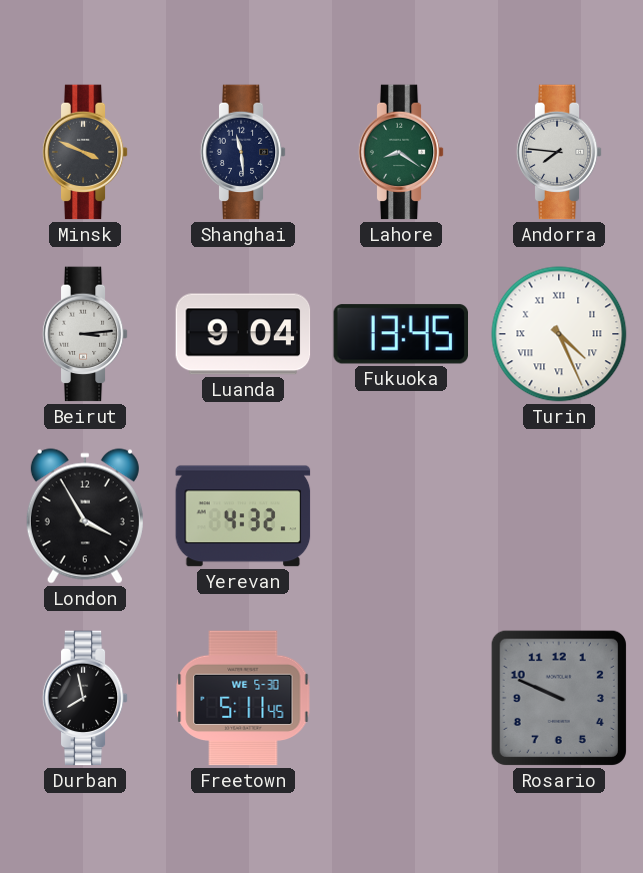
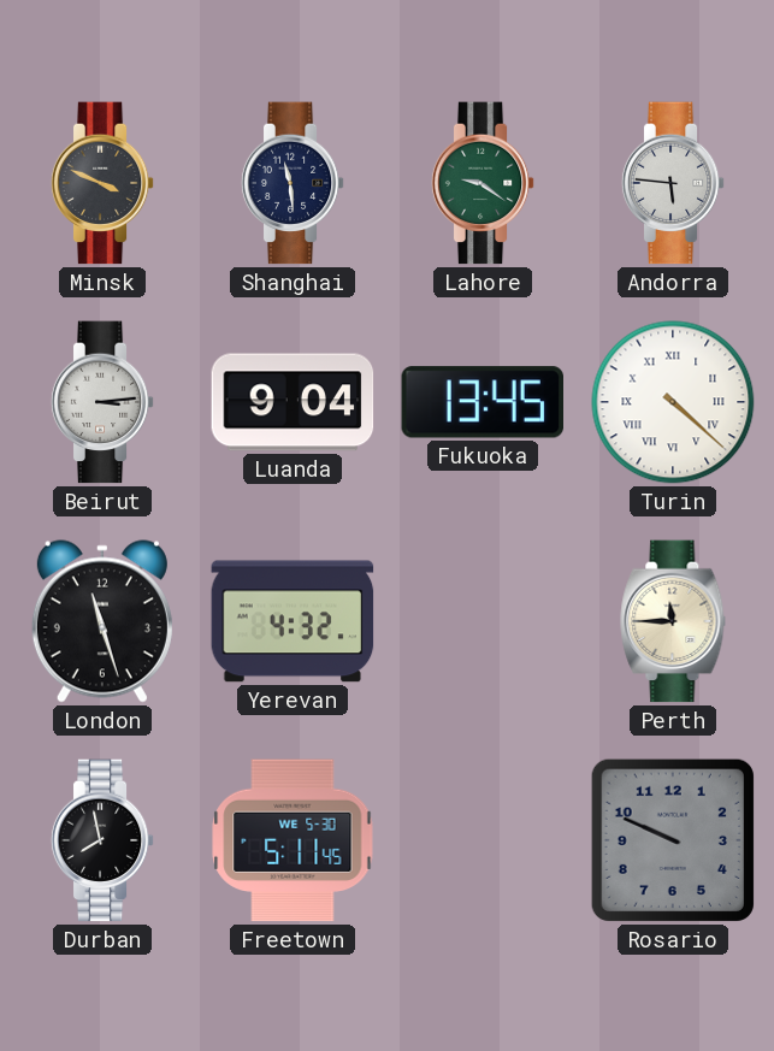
Lahore: 8:21 -> 9:21 (483, 183)
Andorra: 7:46 -> 5:46 (673, 183)
Turin: 4:26 -> 4:22 (673, 402)
London: 3:55 -> 11:27 (102, 621)
Perth: none -> 11:45 (673, 621)
